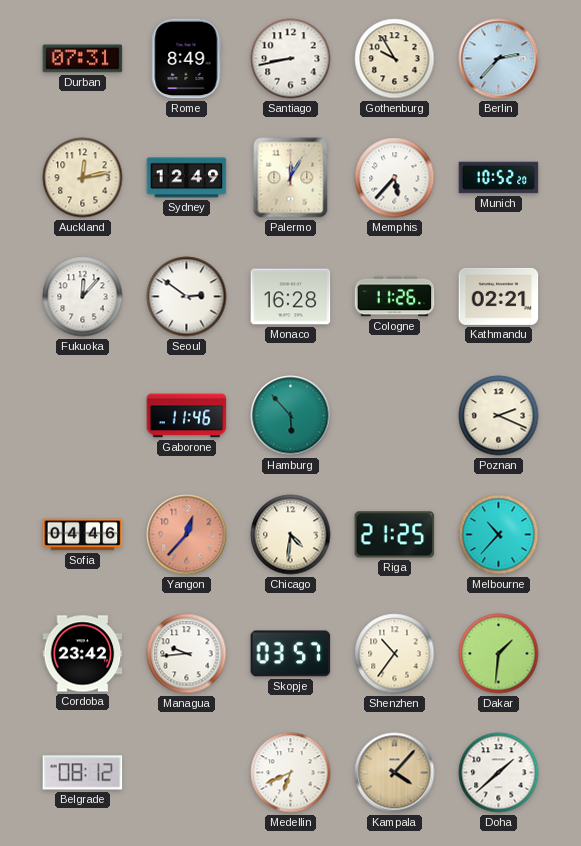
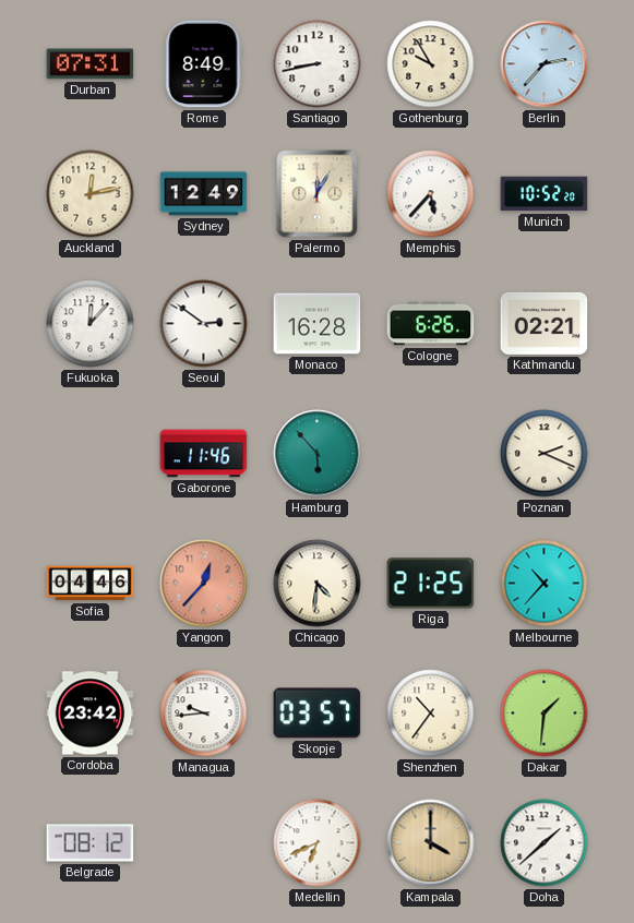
Cologne: 11:26 -> 6:26 (431, 324)
Kampala: 4:07 -> 4:00 (431, 843)
